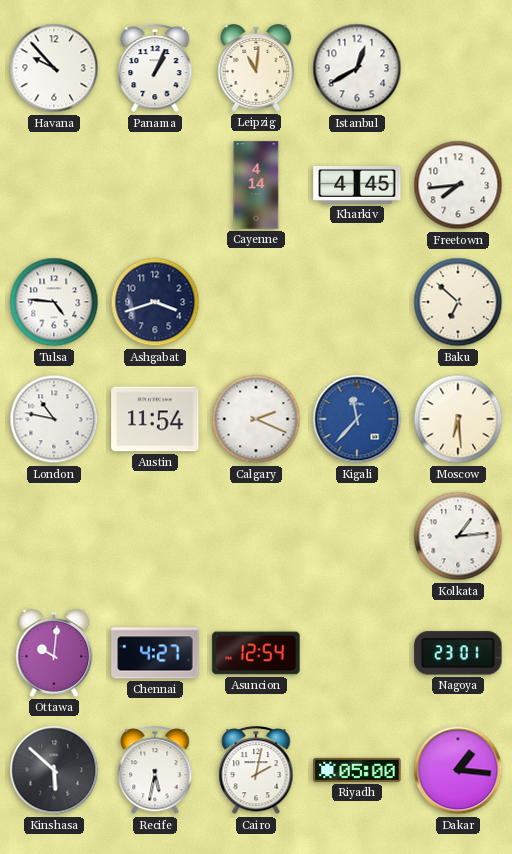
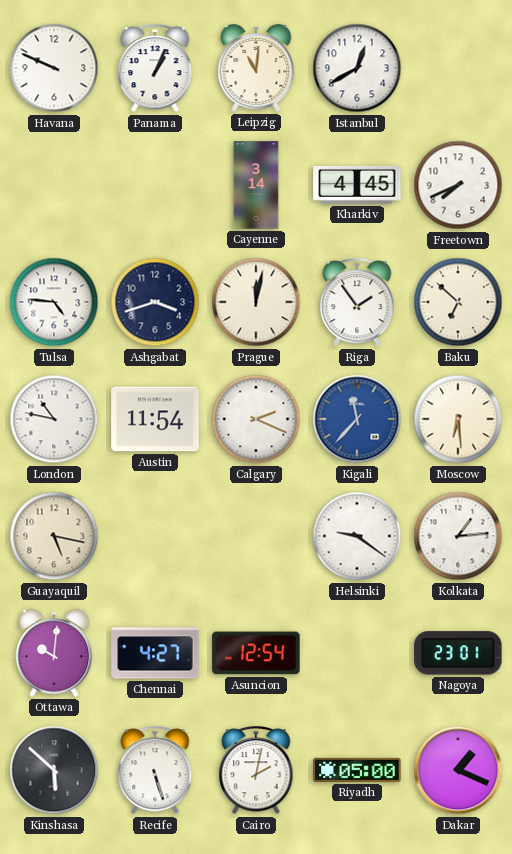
Havana: 9:53 -> 9:49 (54, 68)
Cayenne: 4:14 -> 3:14 (256, 185)
Freetown: 7:44 -> 7:41 (458, 185)
Prague: none -> 12:02 (256, 302)
Riga: none -> 1:54 (357, 303)
Guayaquil: none -> 5:17 (54, 536)
Helsinki: none -> 9:21 (357, 536)
Recife: 5:32 -> 5:27 (155, 771)
Dakar: 1:16 -> 1:19 (458, 770)
